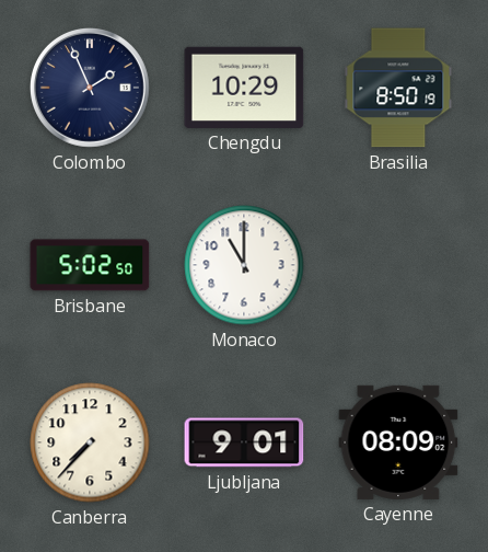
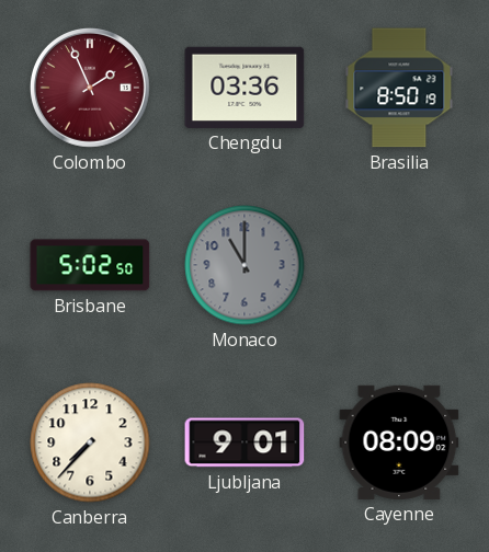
Colombo dial: navy -> burgundy (90, 88)
Chengdu: 10:29 -> 03:36 (244, 88)
Monaco dial: white -> grey (244, 265)
